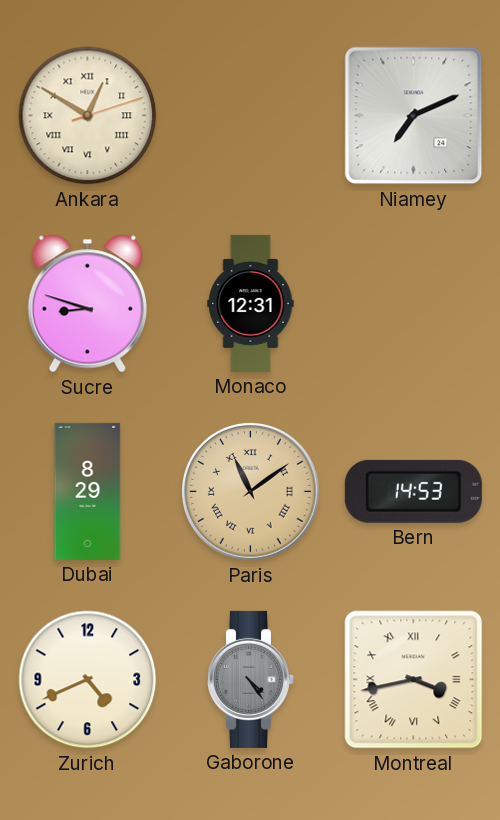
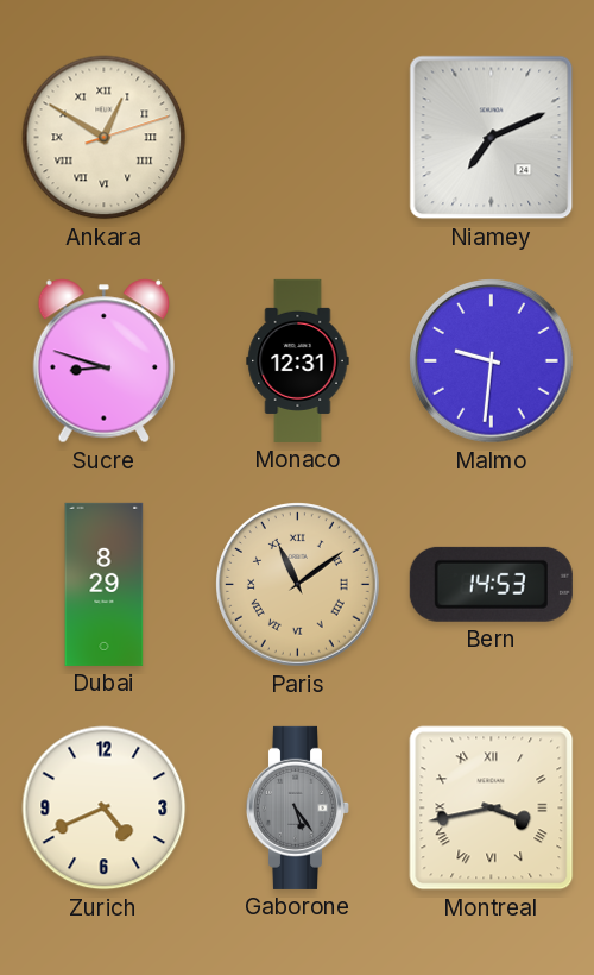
Malmo: none -> 9:31 (492, 361)
Gaborone: 4:24 -> 5:24 (297, 807)
